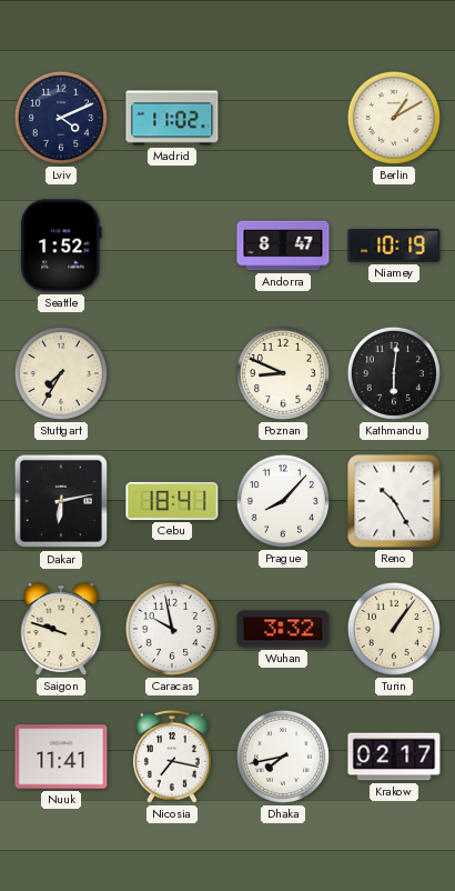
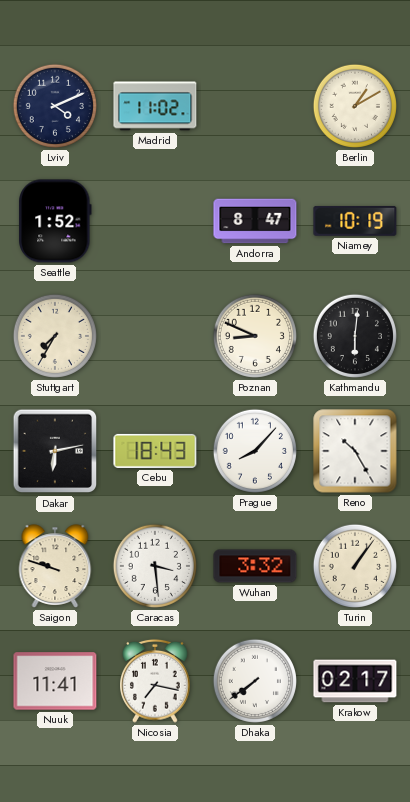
Cebu: 18:41 -> 18:43 (155, 451)
Caracas: 9:58 -> 3:29 (155, 566)
Dhaka: 7:43 -> 7:39 (255, 681)
